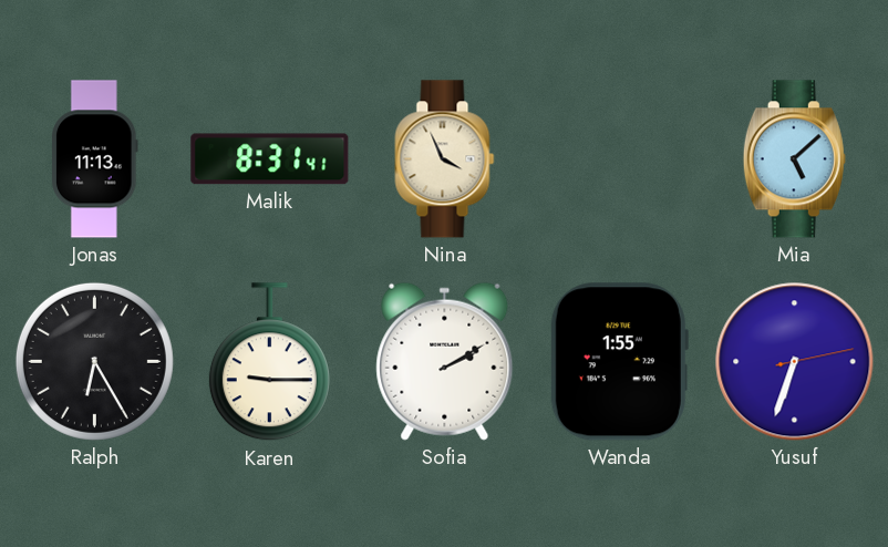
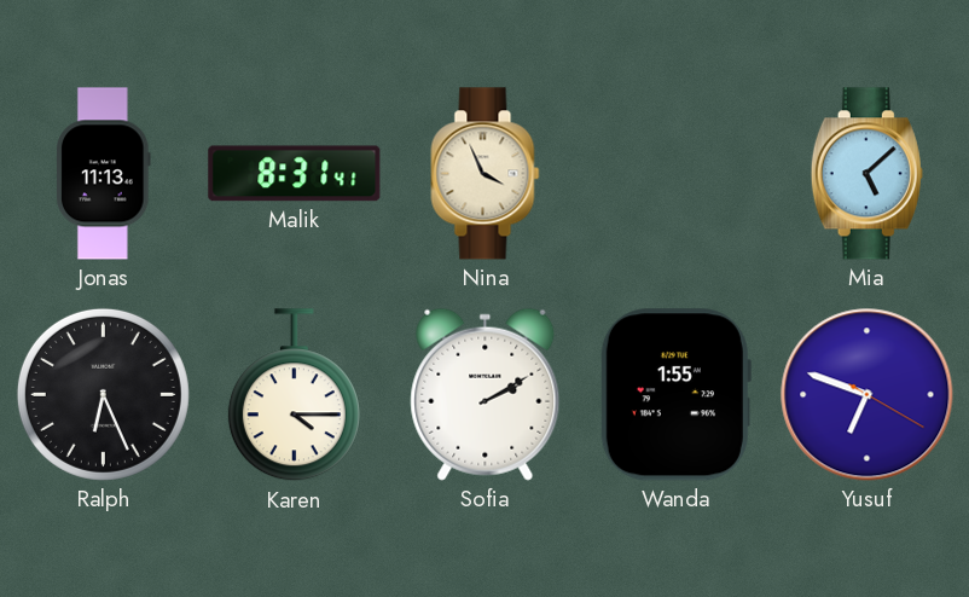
Ralph: 6:25 -> 6:26 (103, 394)
Karen: 9:15 -> 4:15 (294, 395)
Yusuf: 6:33 -> 6:48 (868, 395)
